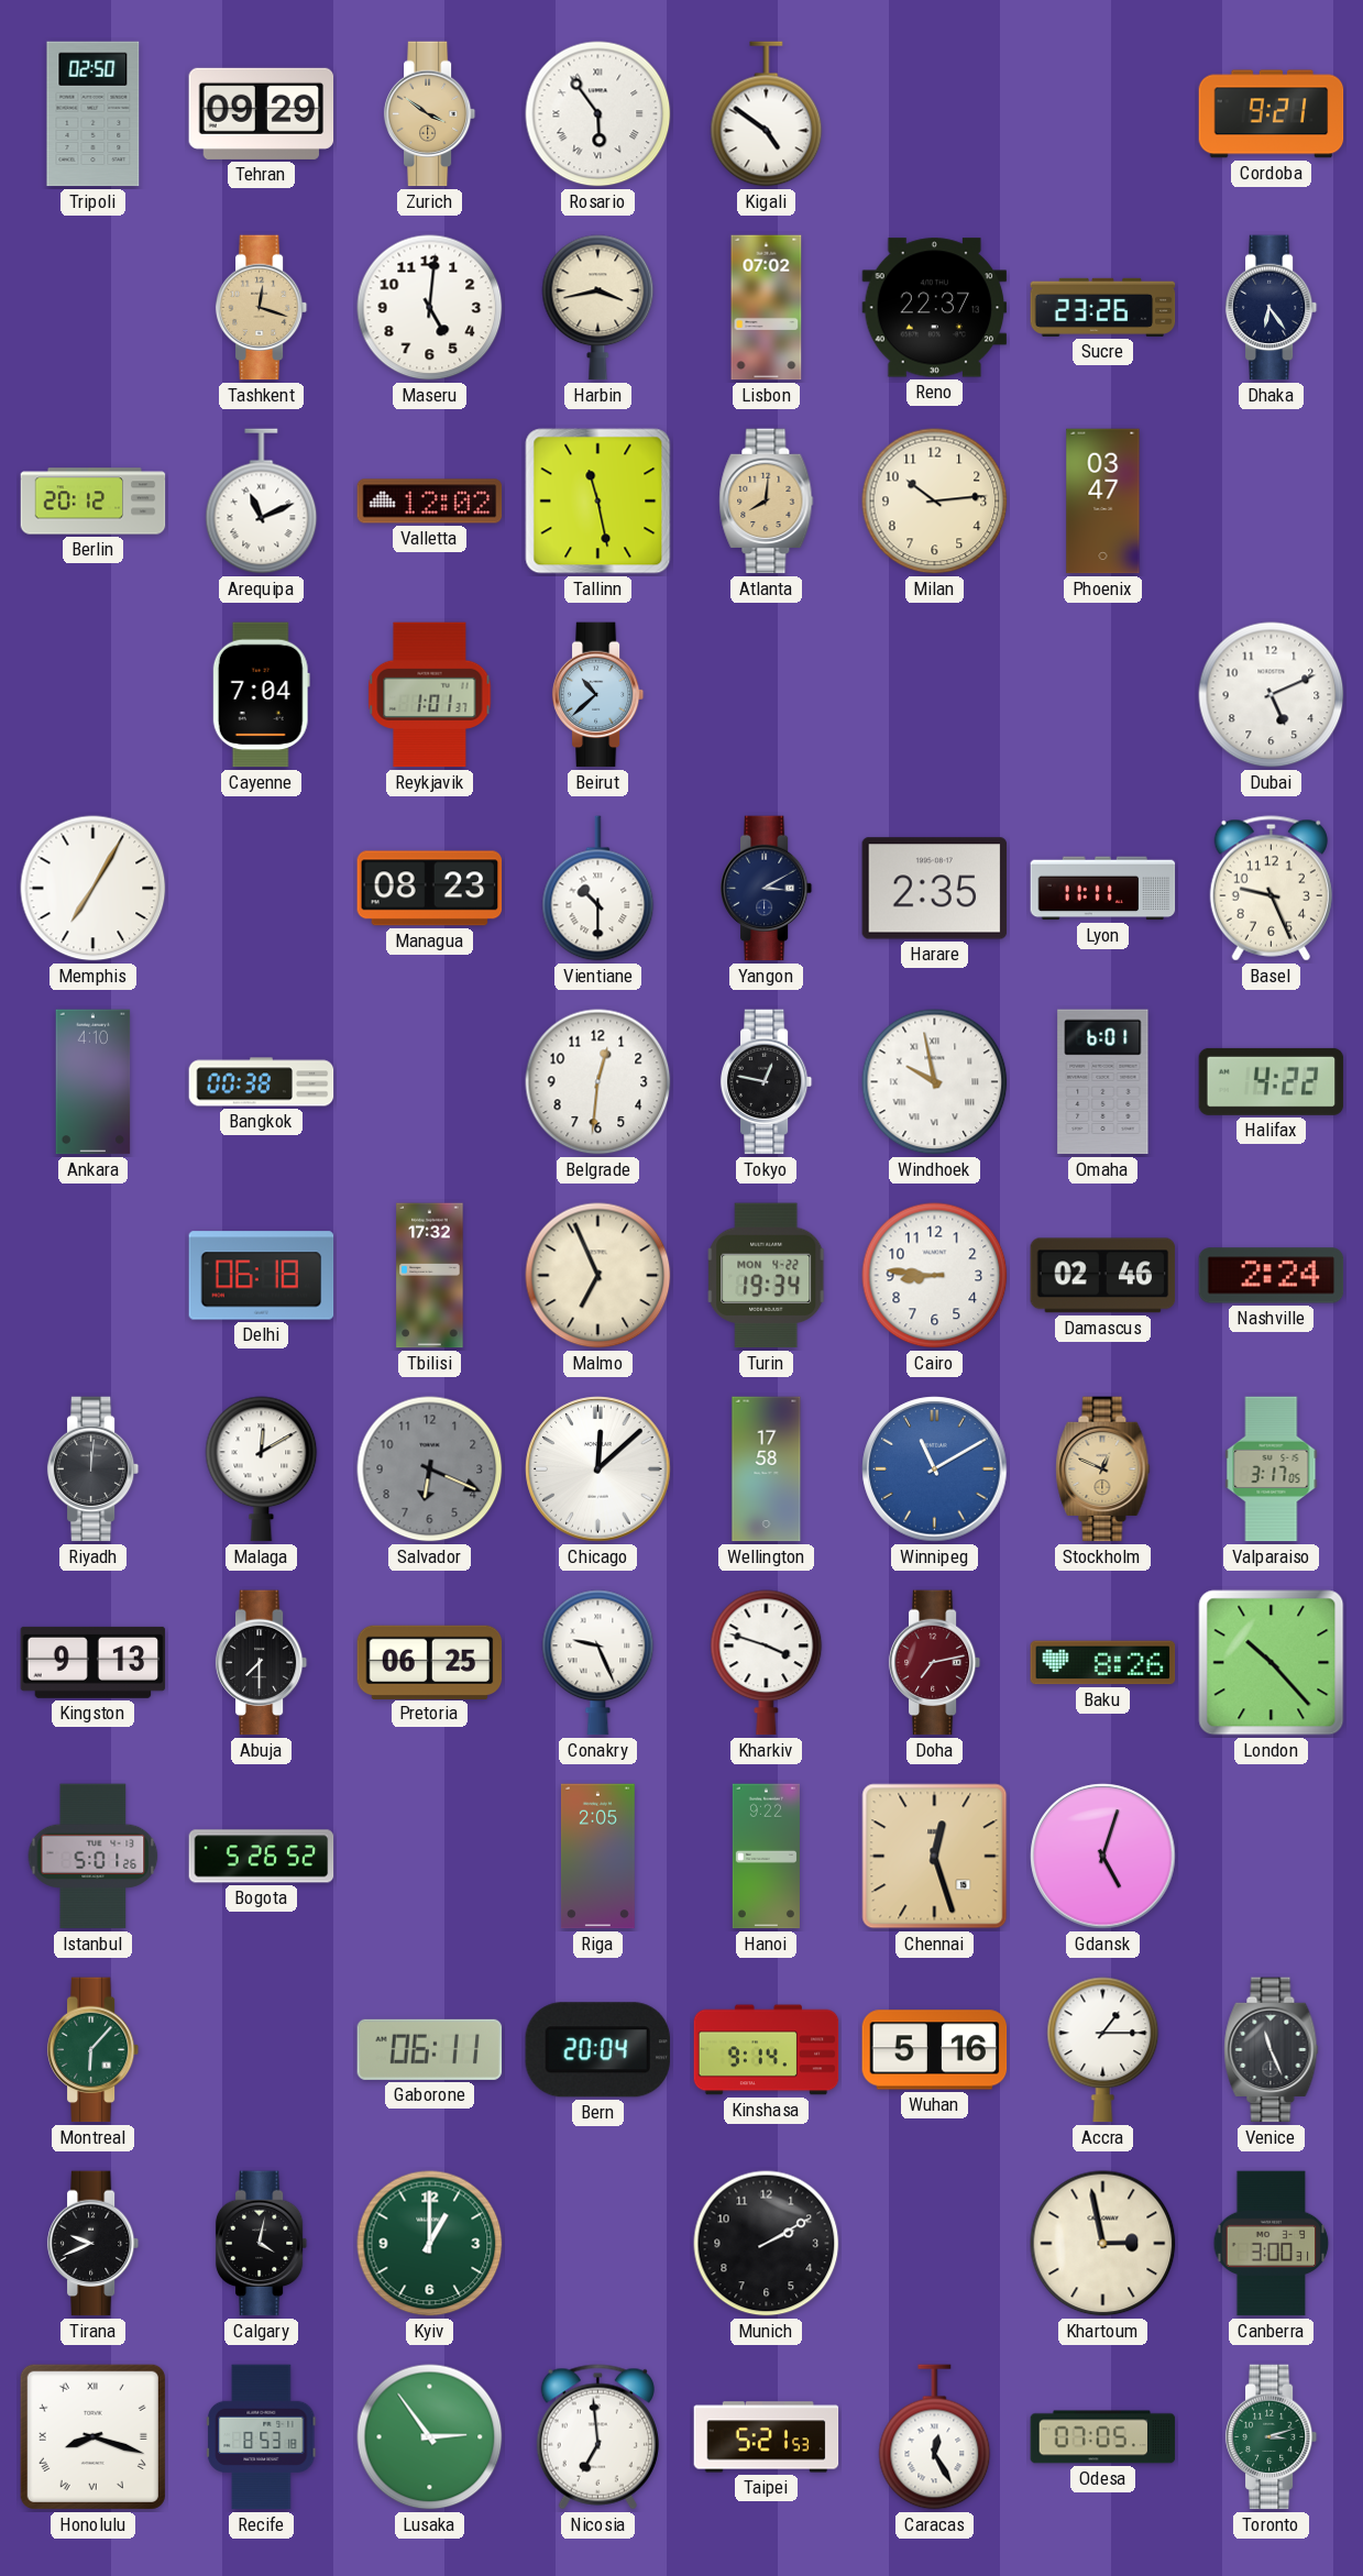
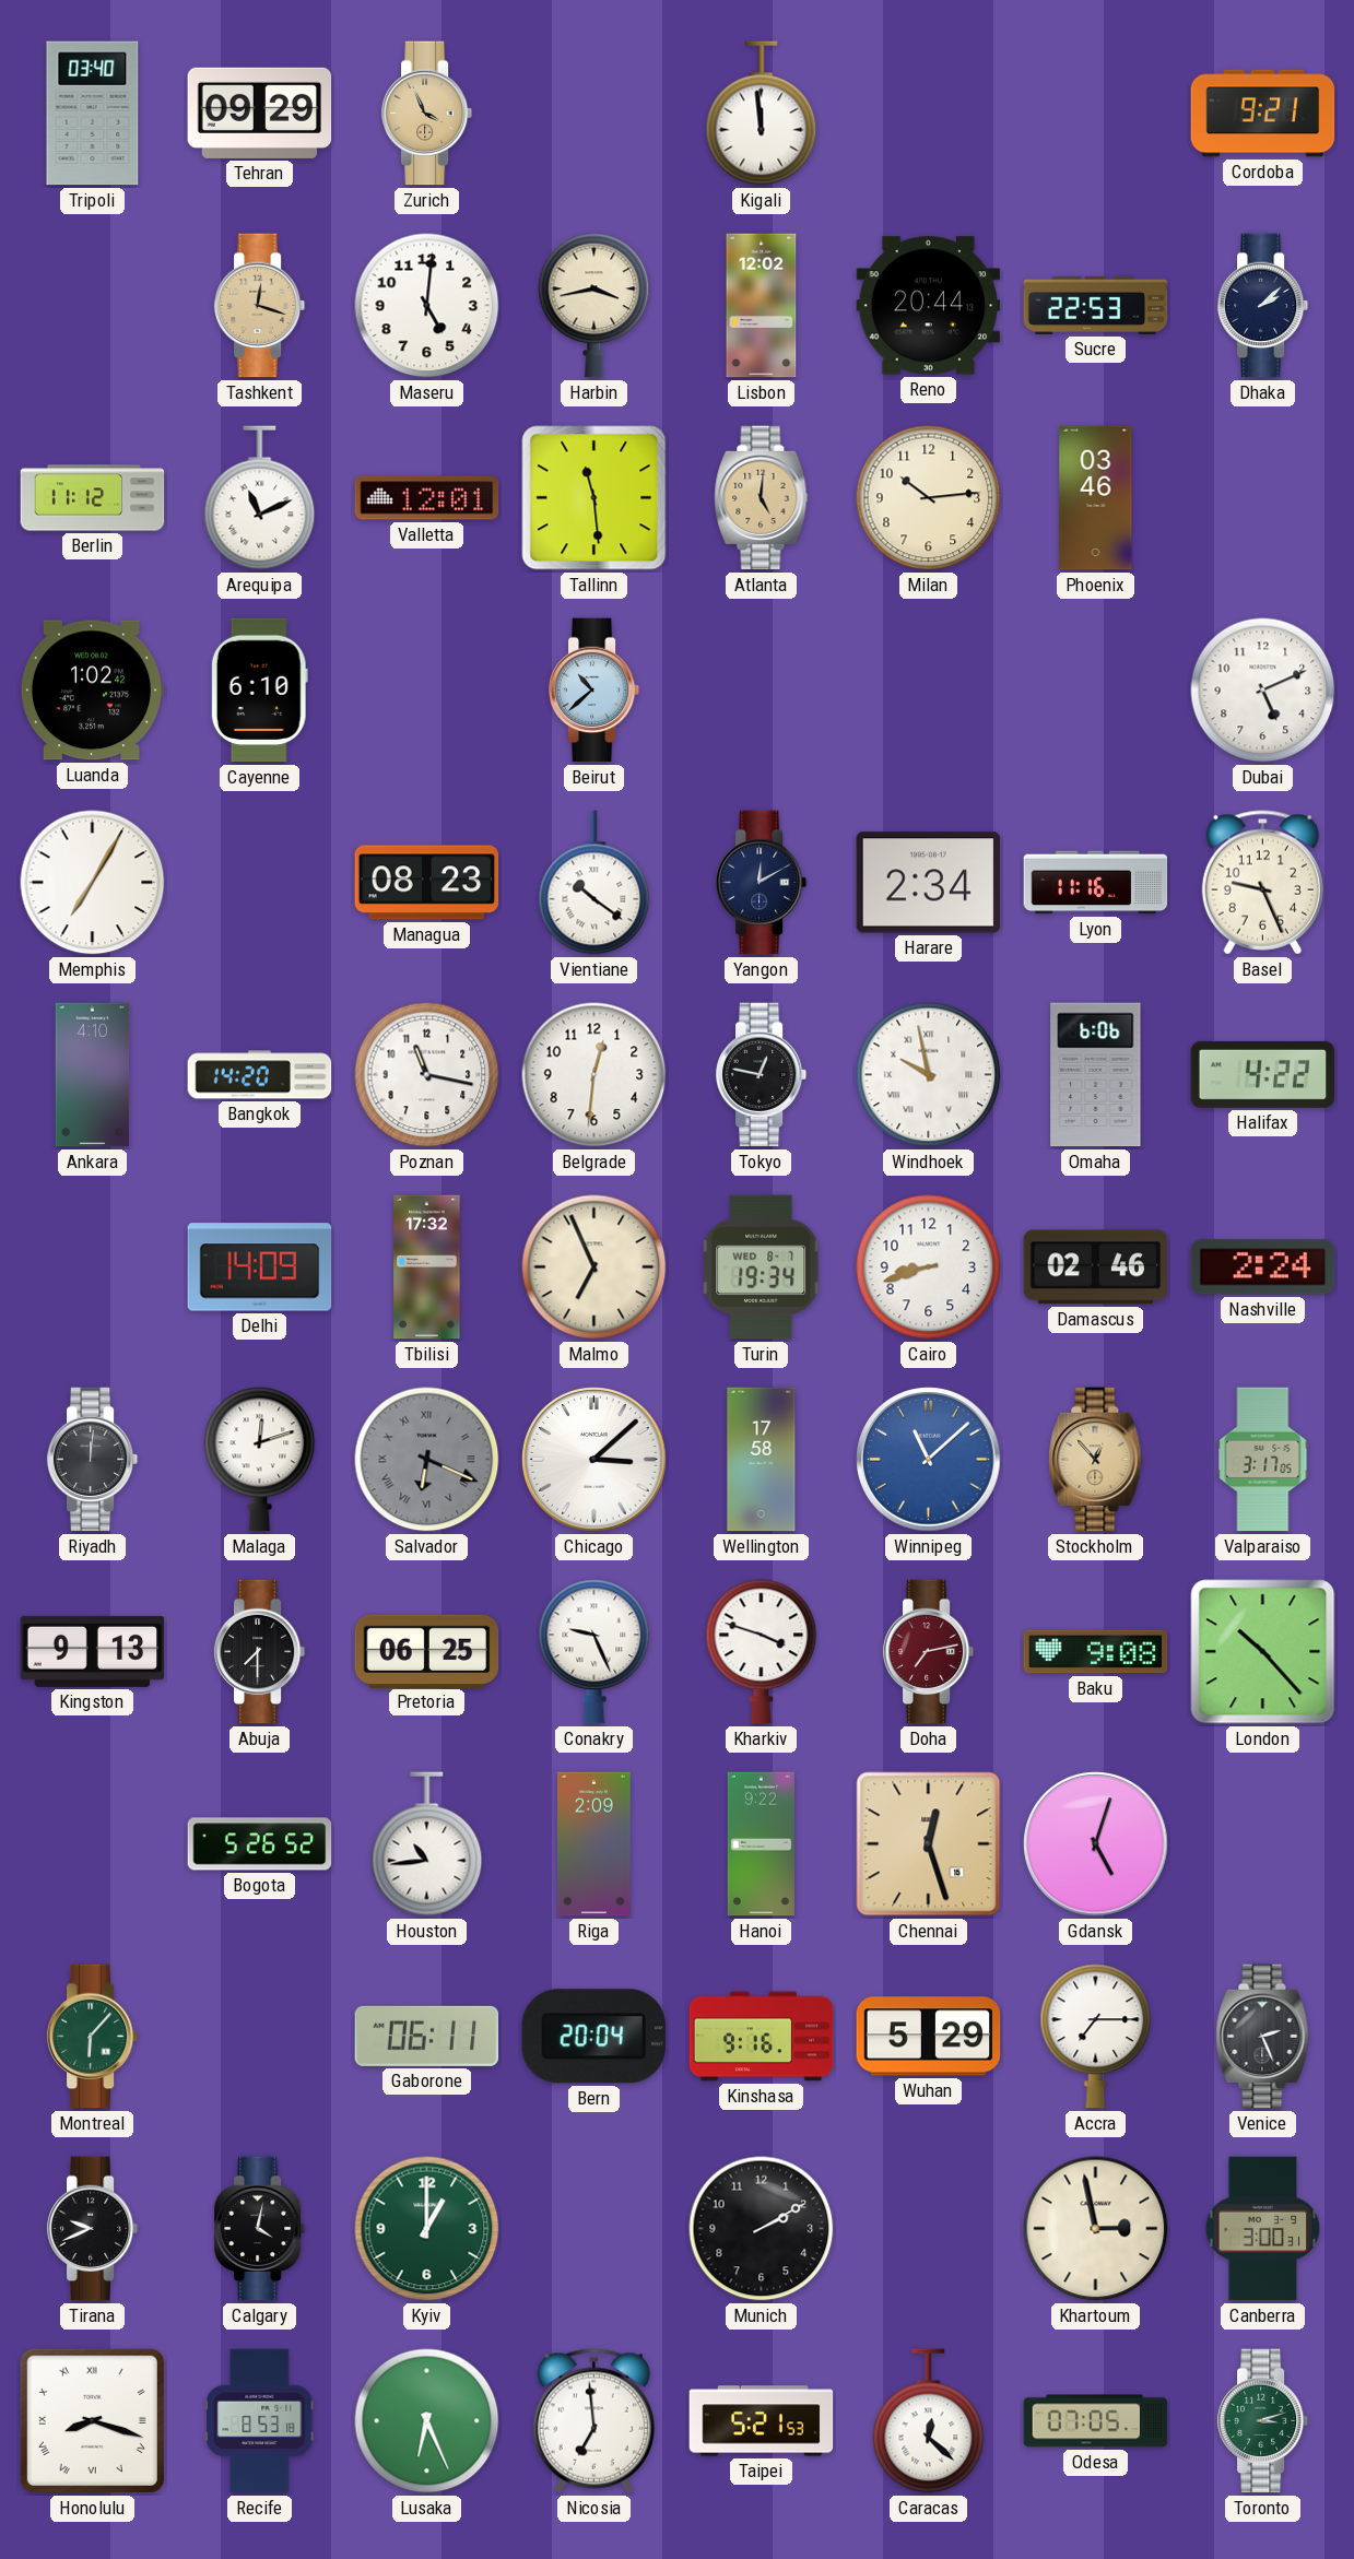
Tripoli: 02:50 -> 03:40 (93, 114)
Zurich: 3:51 -> 3:56 (427, 114)
Rosario: 5:54 -> none (598, 114)
Kigali: 4:51 -> 11:59 (762, 114)
Lisbon: 07:02 -> 12:02 (762, 306)
Reno: 22:37 -> 20:44 (929, 306)
Sucre: 23:26 -> 22:53 (1096, 305)
Dhaka: 6:24 -> 2:08 (1263, 306)
Berlin: 20:12 -> 11:12 (93, 498)
Valletta: 12:02 -> 12:01 (427, 498)
Tallinn: 11:28 -> 11:29 (594, 498)
Atlanta: 8:01 -> 5:01 (762, 498)
Phoenix: 03:47 -> 03:46 (1096, 498)
Luanda: none -> 1:02 (92, 691)
Cayenne: 7:04 -> 6:10 (259, 691)
Reykjavik: 1:01 -> none (430, 695)
Vientiane: 10:30 -> 10:21 (594, 883)
Yangon: 3:10 -> 12:10 (762, 883)
Harare: 2:35 -> 2:34 (929, 883)
Lyon: 11:11 -> 11:16 (1096, 883)
Bangkok: 00:38 -> 14:20 (260, 1075)
Poznan: none -> 11:17 (427, 1075)
Omaha: 6:01 -> 6:06 (1096, 1075)
Delhi: 06:18 -> 14:09 (260, 1267)
Turin date: MON 4-22 -> WED 8-7 (762, 1267)
Cairo: 8:46 -> 8:42 (929, 1267)
Malaga: 12:10 -> 12:12 (260, 1460)
Salvador numerals: Arabic -> Roman (427, 1460)
Chicago: 12:08 -> 3:08 (594, 1460)
Winnipeg: 11:10 -> 11:08 (929, 1460)
Stockholm: 12:49 -> 12:53 (1096, 1460)
Baku: 8:26 -> 9:08 (1096, 1652)
Istanbul: 5:01 -> none (94, 1857)
Houston: none -> 10:44 (427, 1844)
Riga: 2:05 -> 2:09 (593, 1844)
Kinshasa: 9:14 -> 9:16 (762, 2037)
Wuhan: 5:16 -> 5:29 (929, 2037)
Accra: 1:15 -> 7:15 (1096, 2037)
Venice: 11:26 -> 2:26 (1263, 2037)
Lusaka: 2:54 -> 6:26 (427, 2421)
Caracas: 12:25 -> 12:22 (929, 2421)
